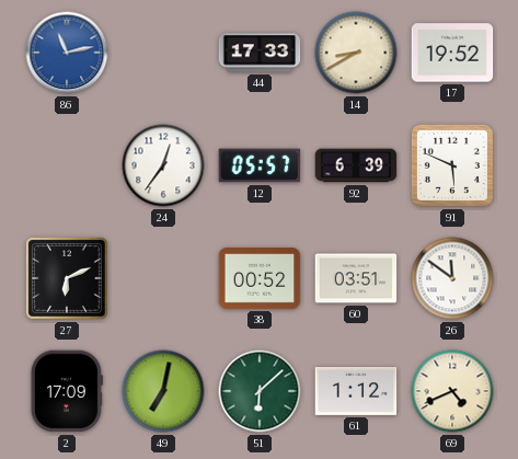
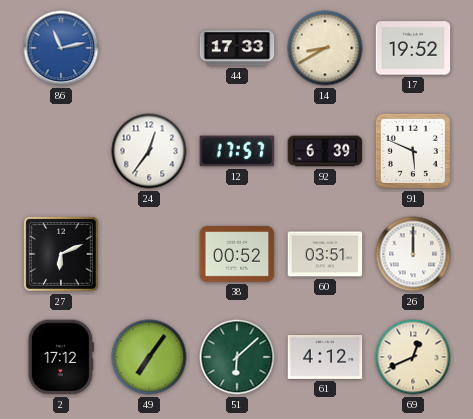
12: 05:57 -> 17:57 (237, 151)
26: 11:51 -> 12:00 (413, 254)
2: 17:09 -> 17:12 (61, 357)
49: 7:02 -> 7:06 (149, 357)
61: 1:12 -> 4:12 (325, 358)
69: 4:41 -> 12:41 (413, 357)
